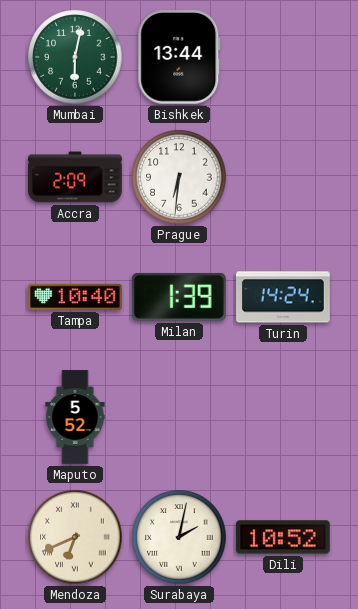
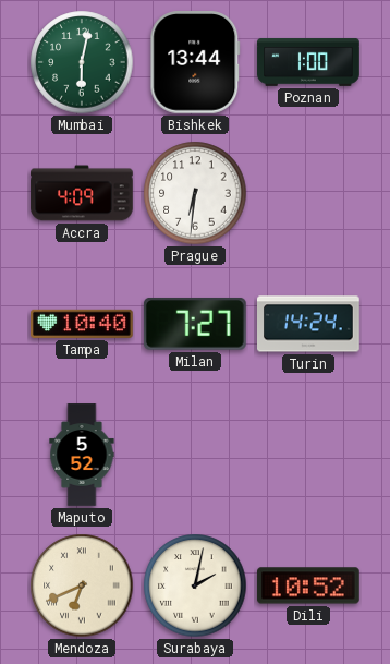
Poznan: none -> 1:00 (308, 62)
Accra: 2:09 -> 4:09 (82, 193)
Milan: 1:39 -> 7:27 (195, 324)
